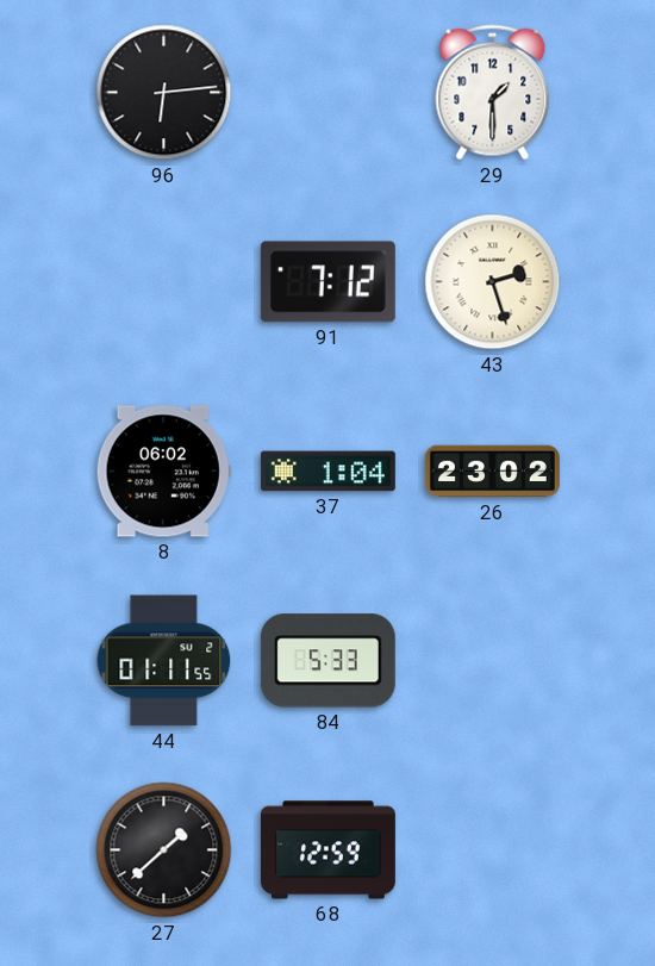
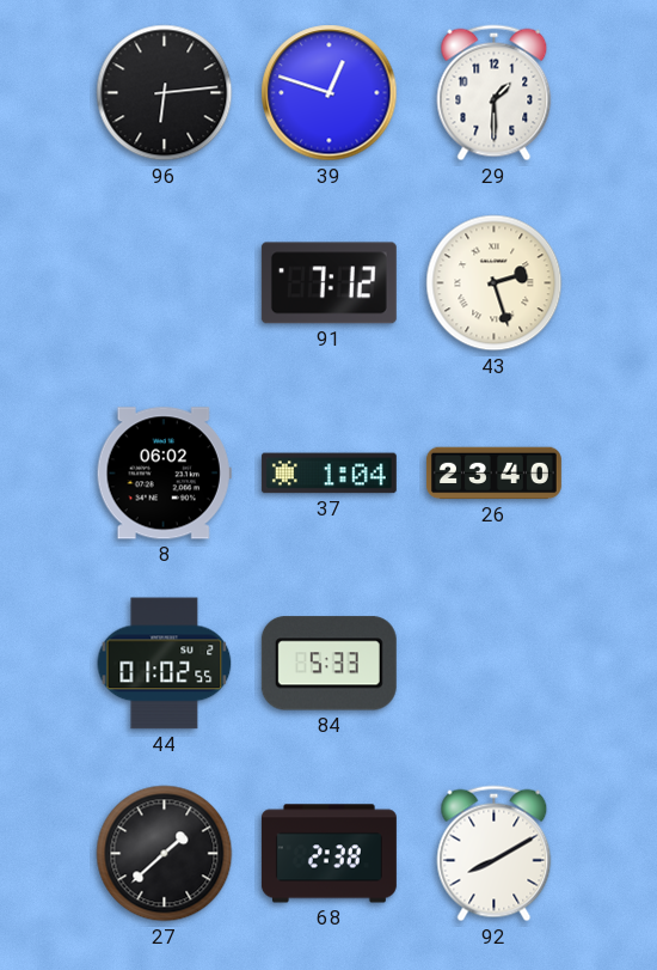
39: none -> 12:48 (330, 93)
26: 23:02 -> 23:40 (493, 474)
44: 01:11 -> 01:02 (165, 664)
68: 12:59 -> 2:38 (328, 854)
92: none -> 8:10 (495, 854)
